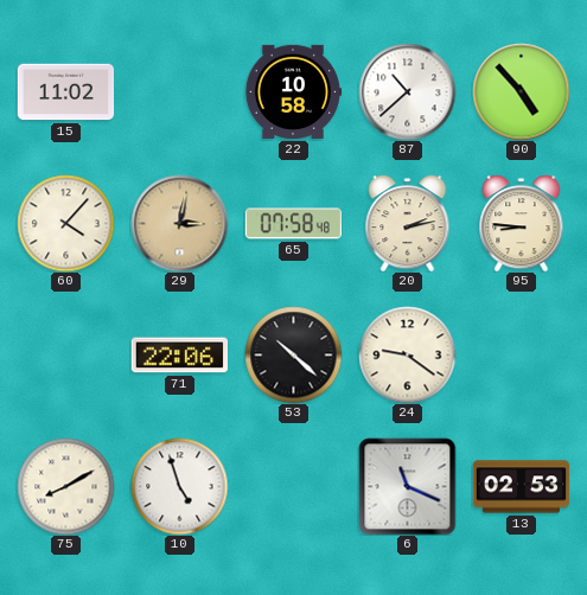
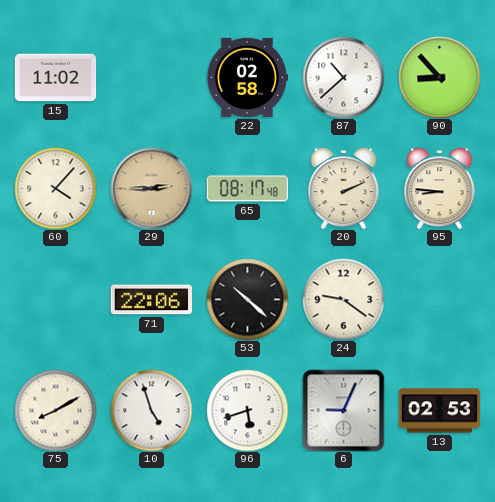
22: 10:58 -> 02:58 (247, 77)
90: 4:53 -> 8:53 (439, 77)
29: 3:02 -> 2:45 (151, 188)
65: 07:58 -> 08:17 (247, 189)
20: 2:13 -> 2:11 (344, 188)
96: none -> 5:42 (247, 410)
6: 11:19 -> 9:04 (343, 410)
